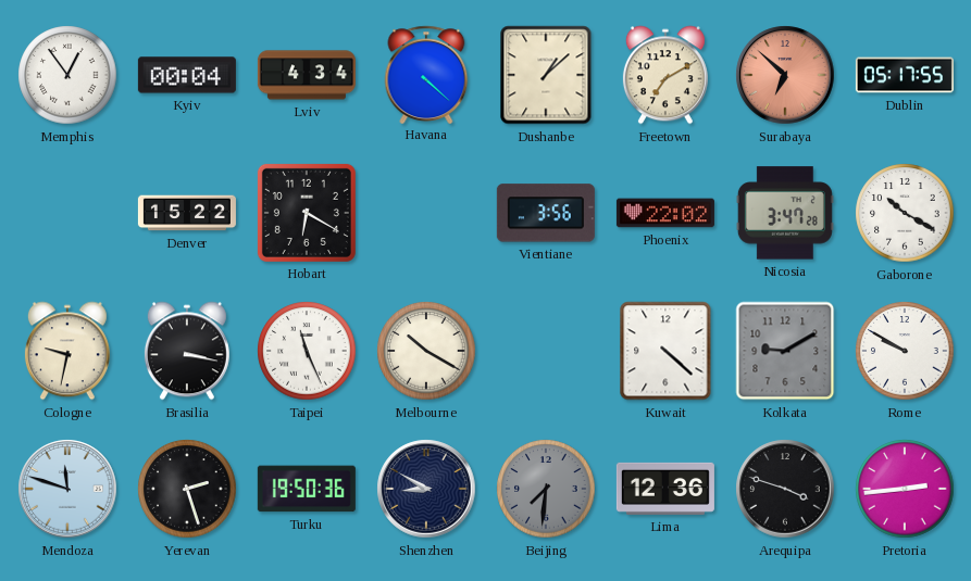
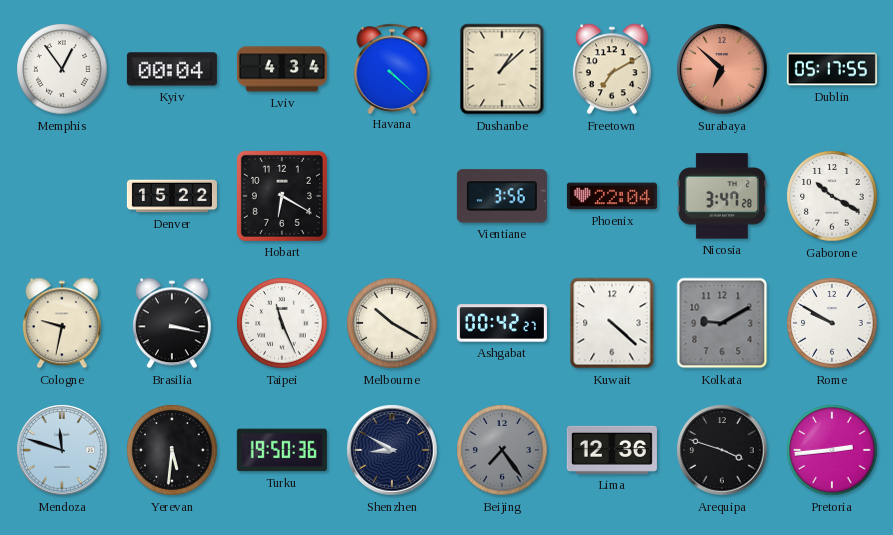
Phoenix: 22:02 -> 22:04 (612, 196)
Ashgabat: none -> 00:42 (502, 323)
Yerevan: 2:27 -> 5:31 (172, 450)
Beijing: 7:31 -> 7:24 (502, 450)
